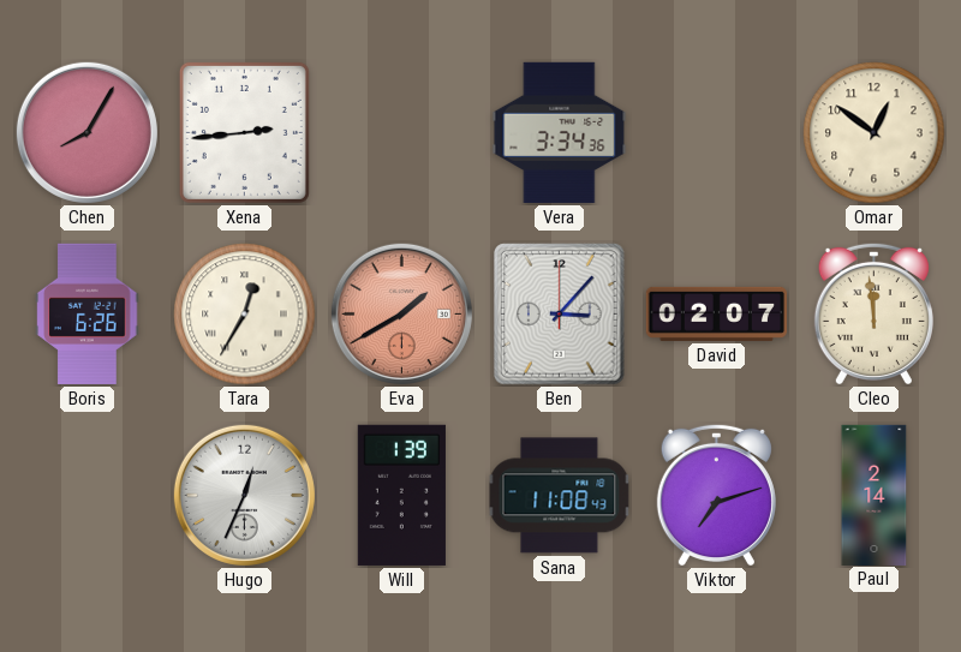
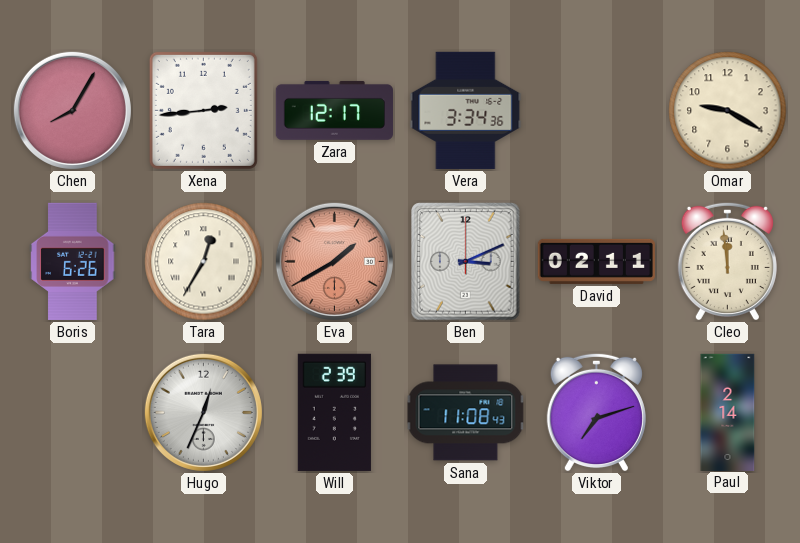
Zara: none -> 12:17 (334, 110)
Omar: 12:51 -> 9:20 (728, 111)
Ben: 3:07 -> 3:11 (466, 262)
David: 02:07 -> 02:11 (596, 261)
Will: 1:39 -> 2:39 (334, 412)
